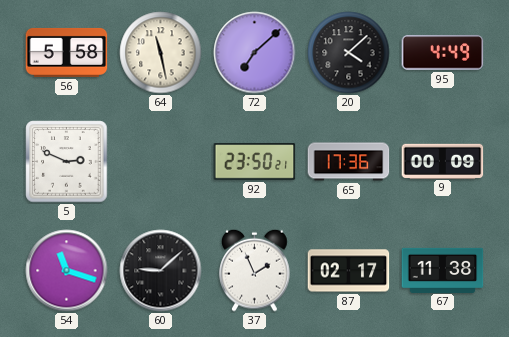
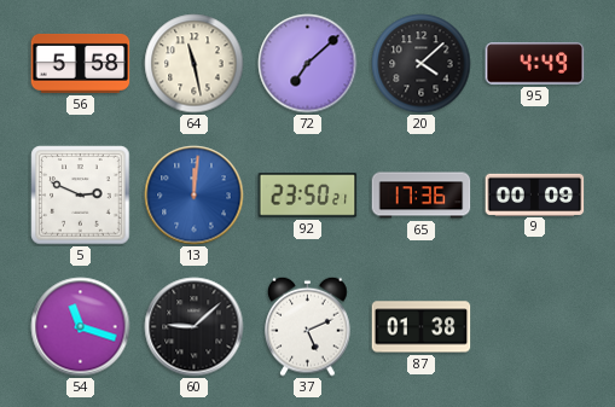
13: none -> 12:01 (195, 196)
37: 1:56 -> 5:11 (308, 326)
87: 02:17 -> 01:38 (422, 327)
67: 11:38 -> none (443, 270)
